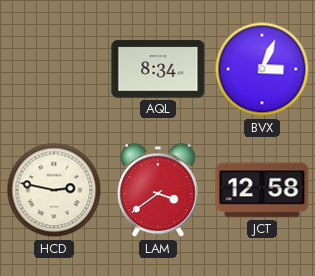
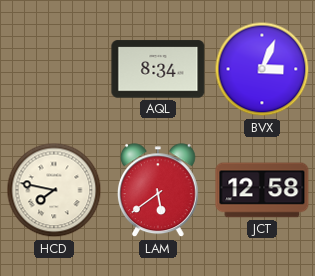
HCD: 2:47 -> 7:47 (54, 190)
LAM: 3:39 -> 5:39 (158, 191)
